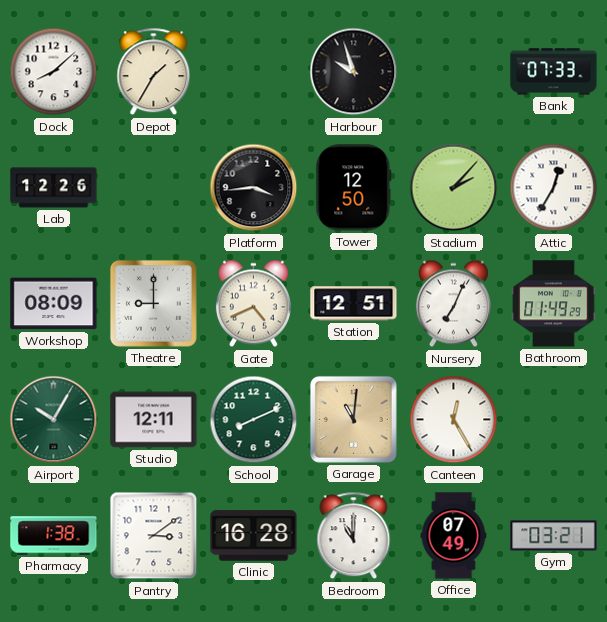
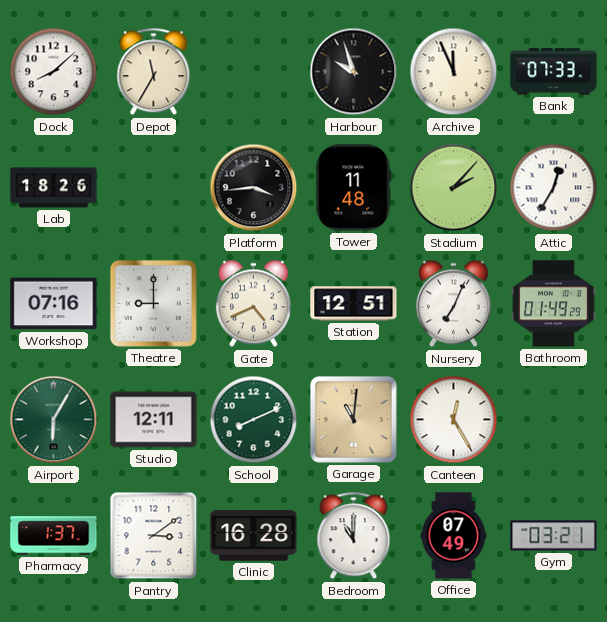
Depot: 1:35 -> 11:35 (154, 72)
Archive: none -> 11:56 (454, 72)
Lab: 12:26 -> 18:26 (54, 188)
Tower: 12:50 -> 11:48 (354, 188)
Workshop: 08:09 -> 07:16 (54, 304)
Airport: 10:05 -> 6:05 (54, 420)
Pharmacy: 1:38 -> 1:37 (54, 536)
